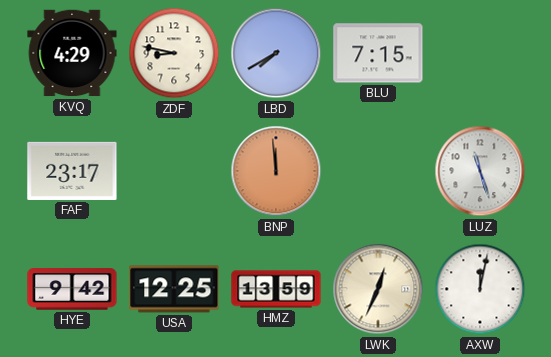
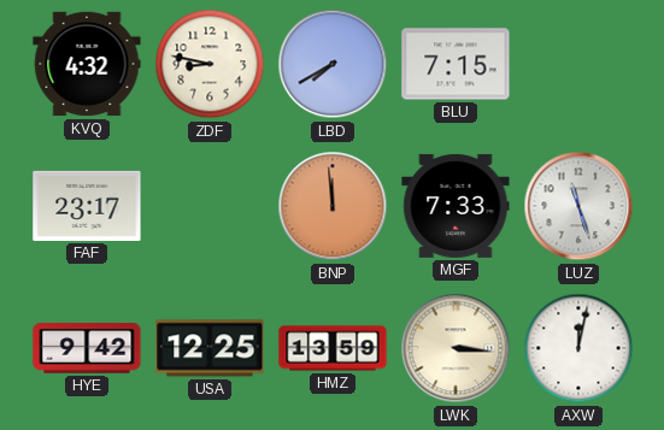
KVQ: 4:29 -> 4:32 (87, 64)
MGF: none -> 7:33 (456, 206)
LWK: 12:34 -> 3:16 (456, 348)
